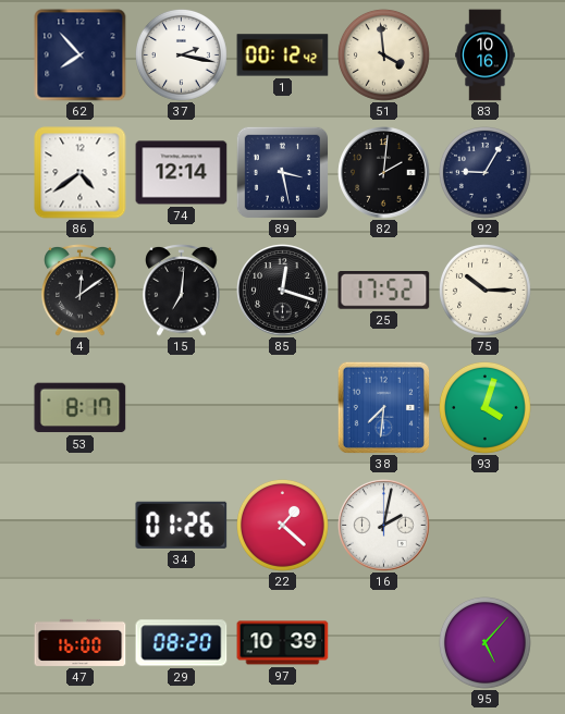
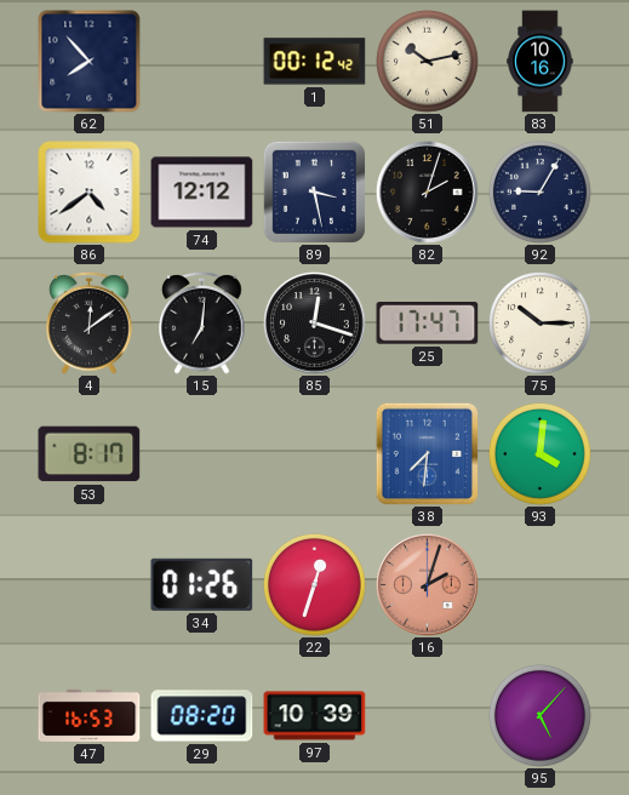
37: 2:17 -> none (182, 56)
51: 3:59 -> 10:13 (428, 62)
74: 12:14 -> 12:12 (202, 193)
82: 2:01 -> 2:03 (428, 193)
25: 17:52 -> 17:47 (428, 324)
93: 4:03 -> 4:01 (541, 454)
22: 1:22 -> 12:33 (315, 585)
16: 2:02 -> 2:03 (428, 585)
16 dial: white -> salmon (428, 585)
47: 16:00 -> 16:53 (90, 715)
